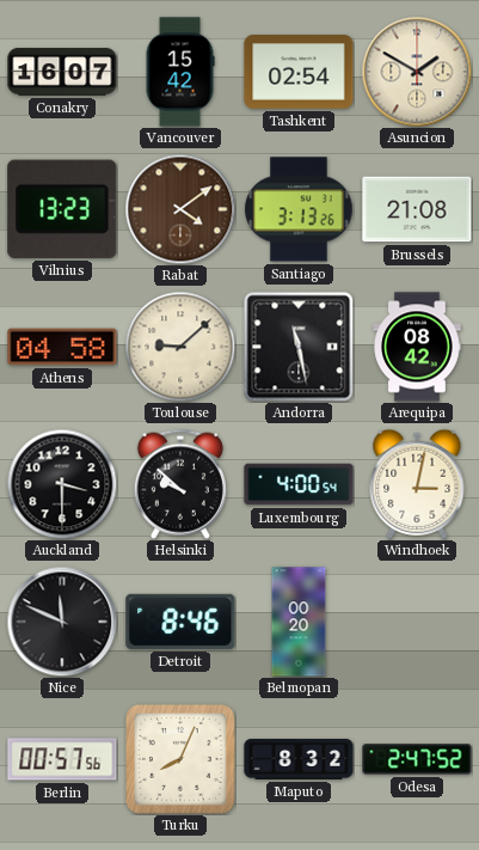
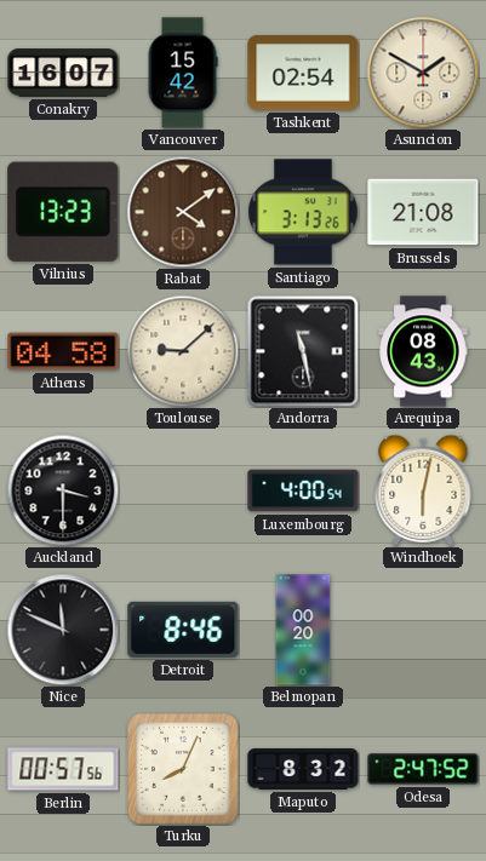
Arequipa: 08:42 -> 08:43 (423, 351)
Helsinki: 9:52 -> none (180, 484)
Windhoek: 3:02 -> 6:02 (423, 490)
